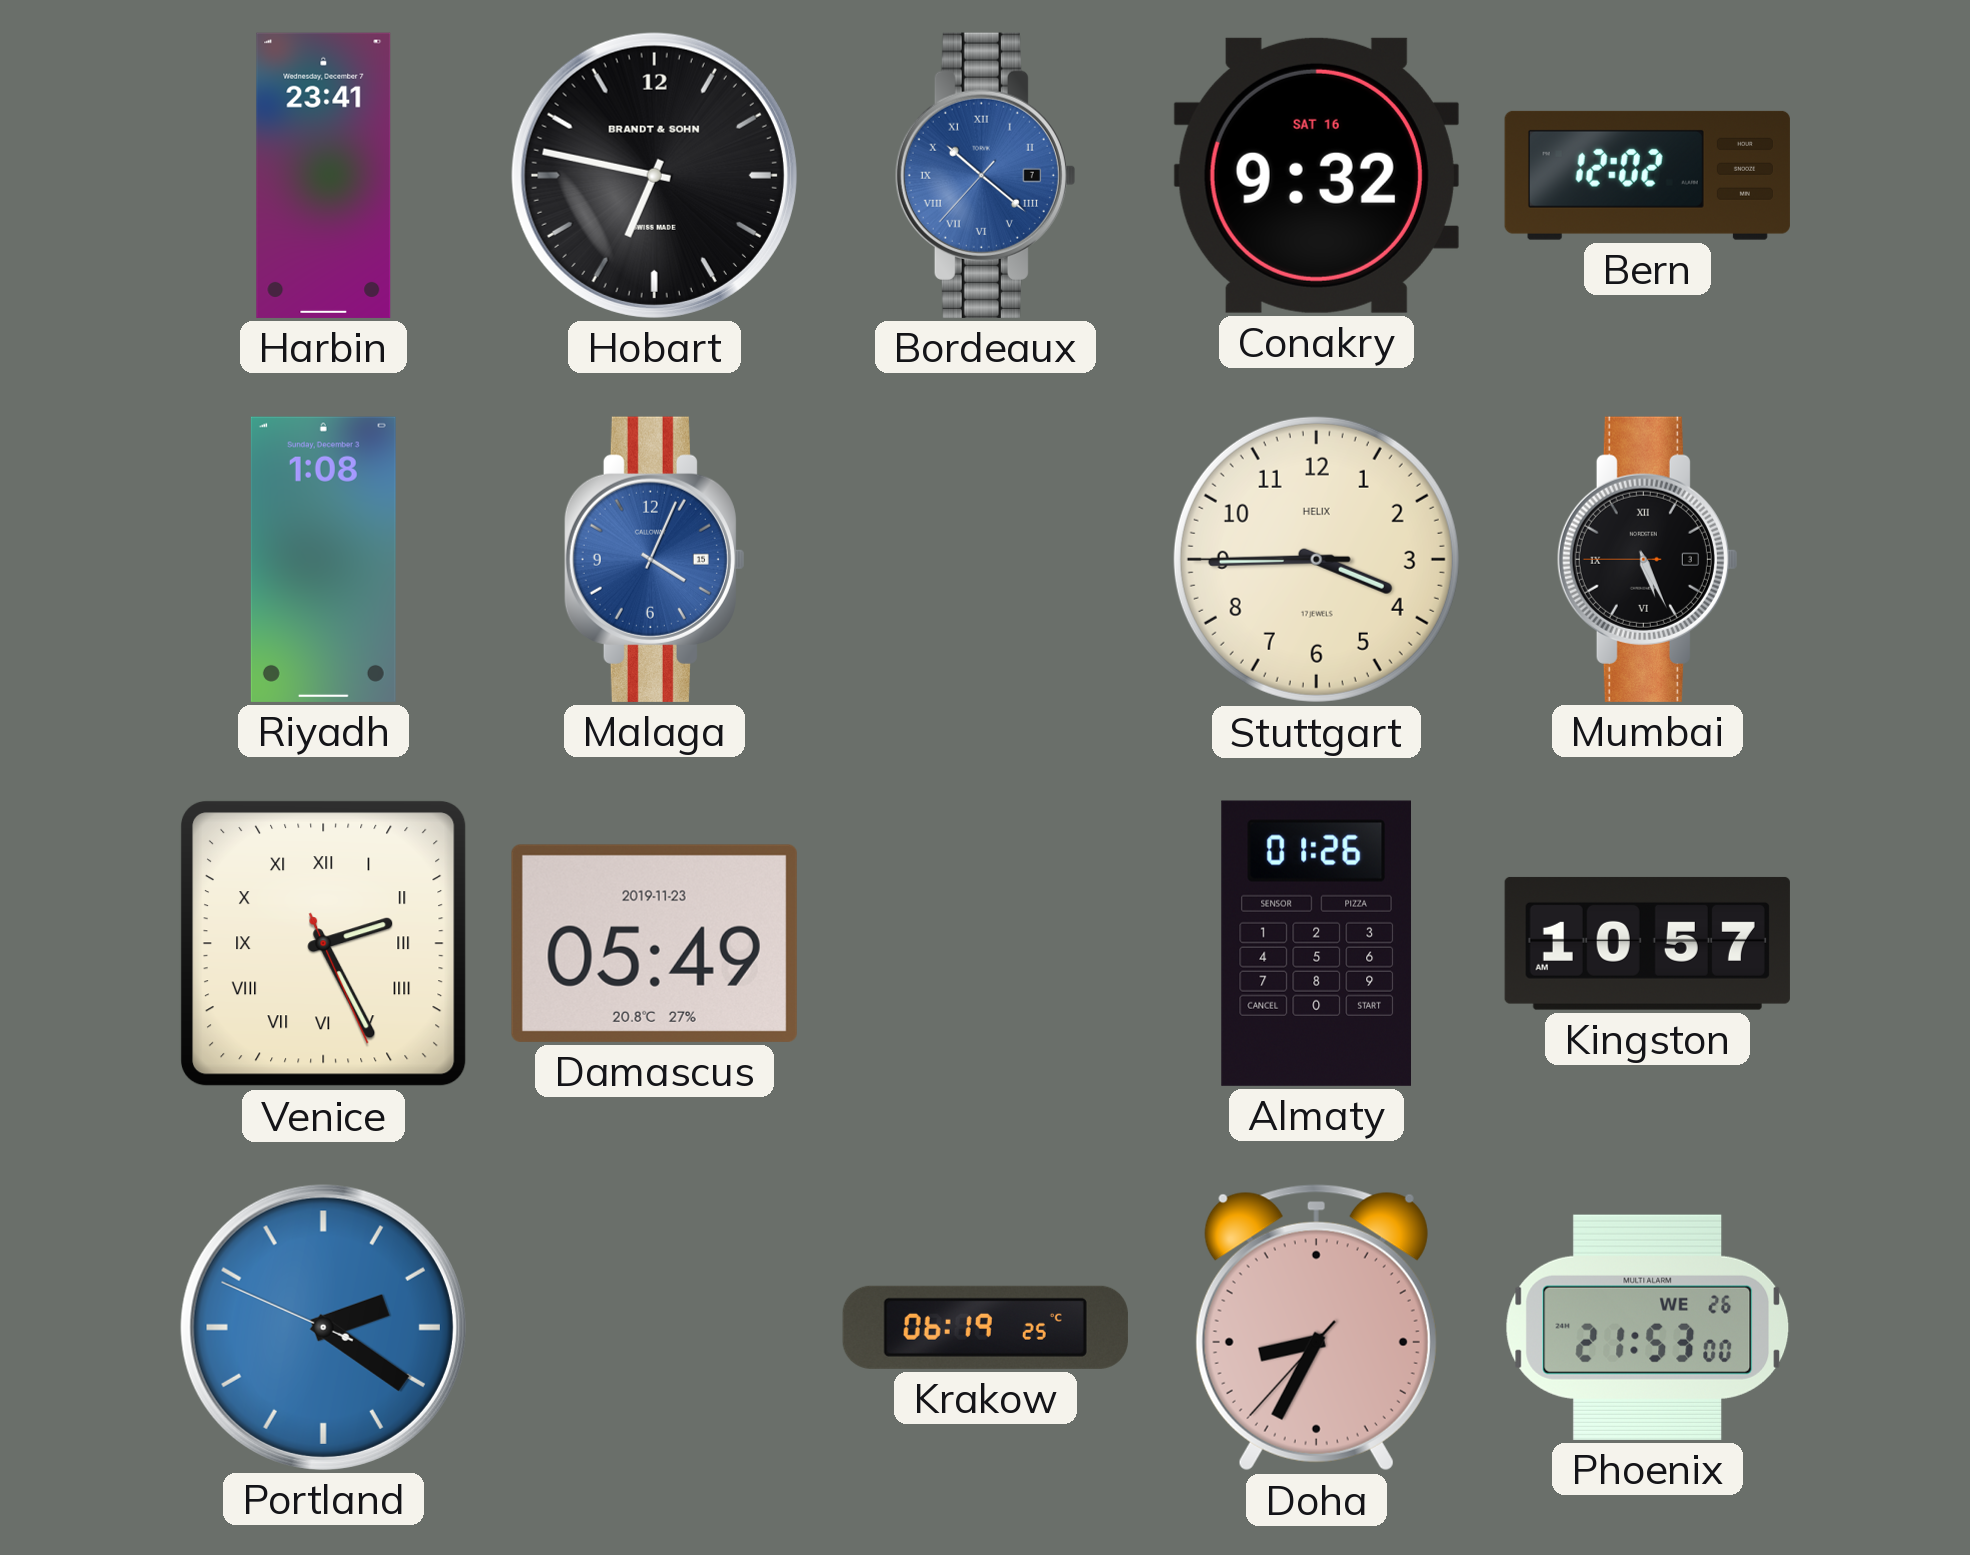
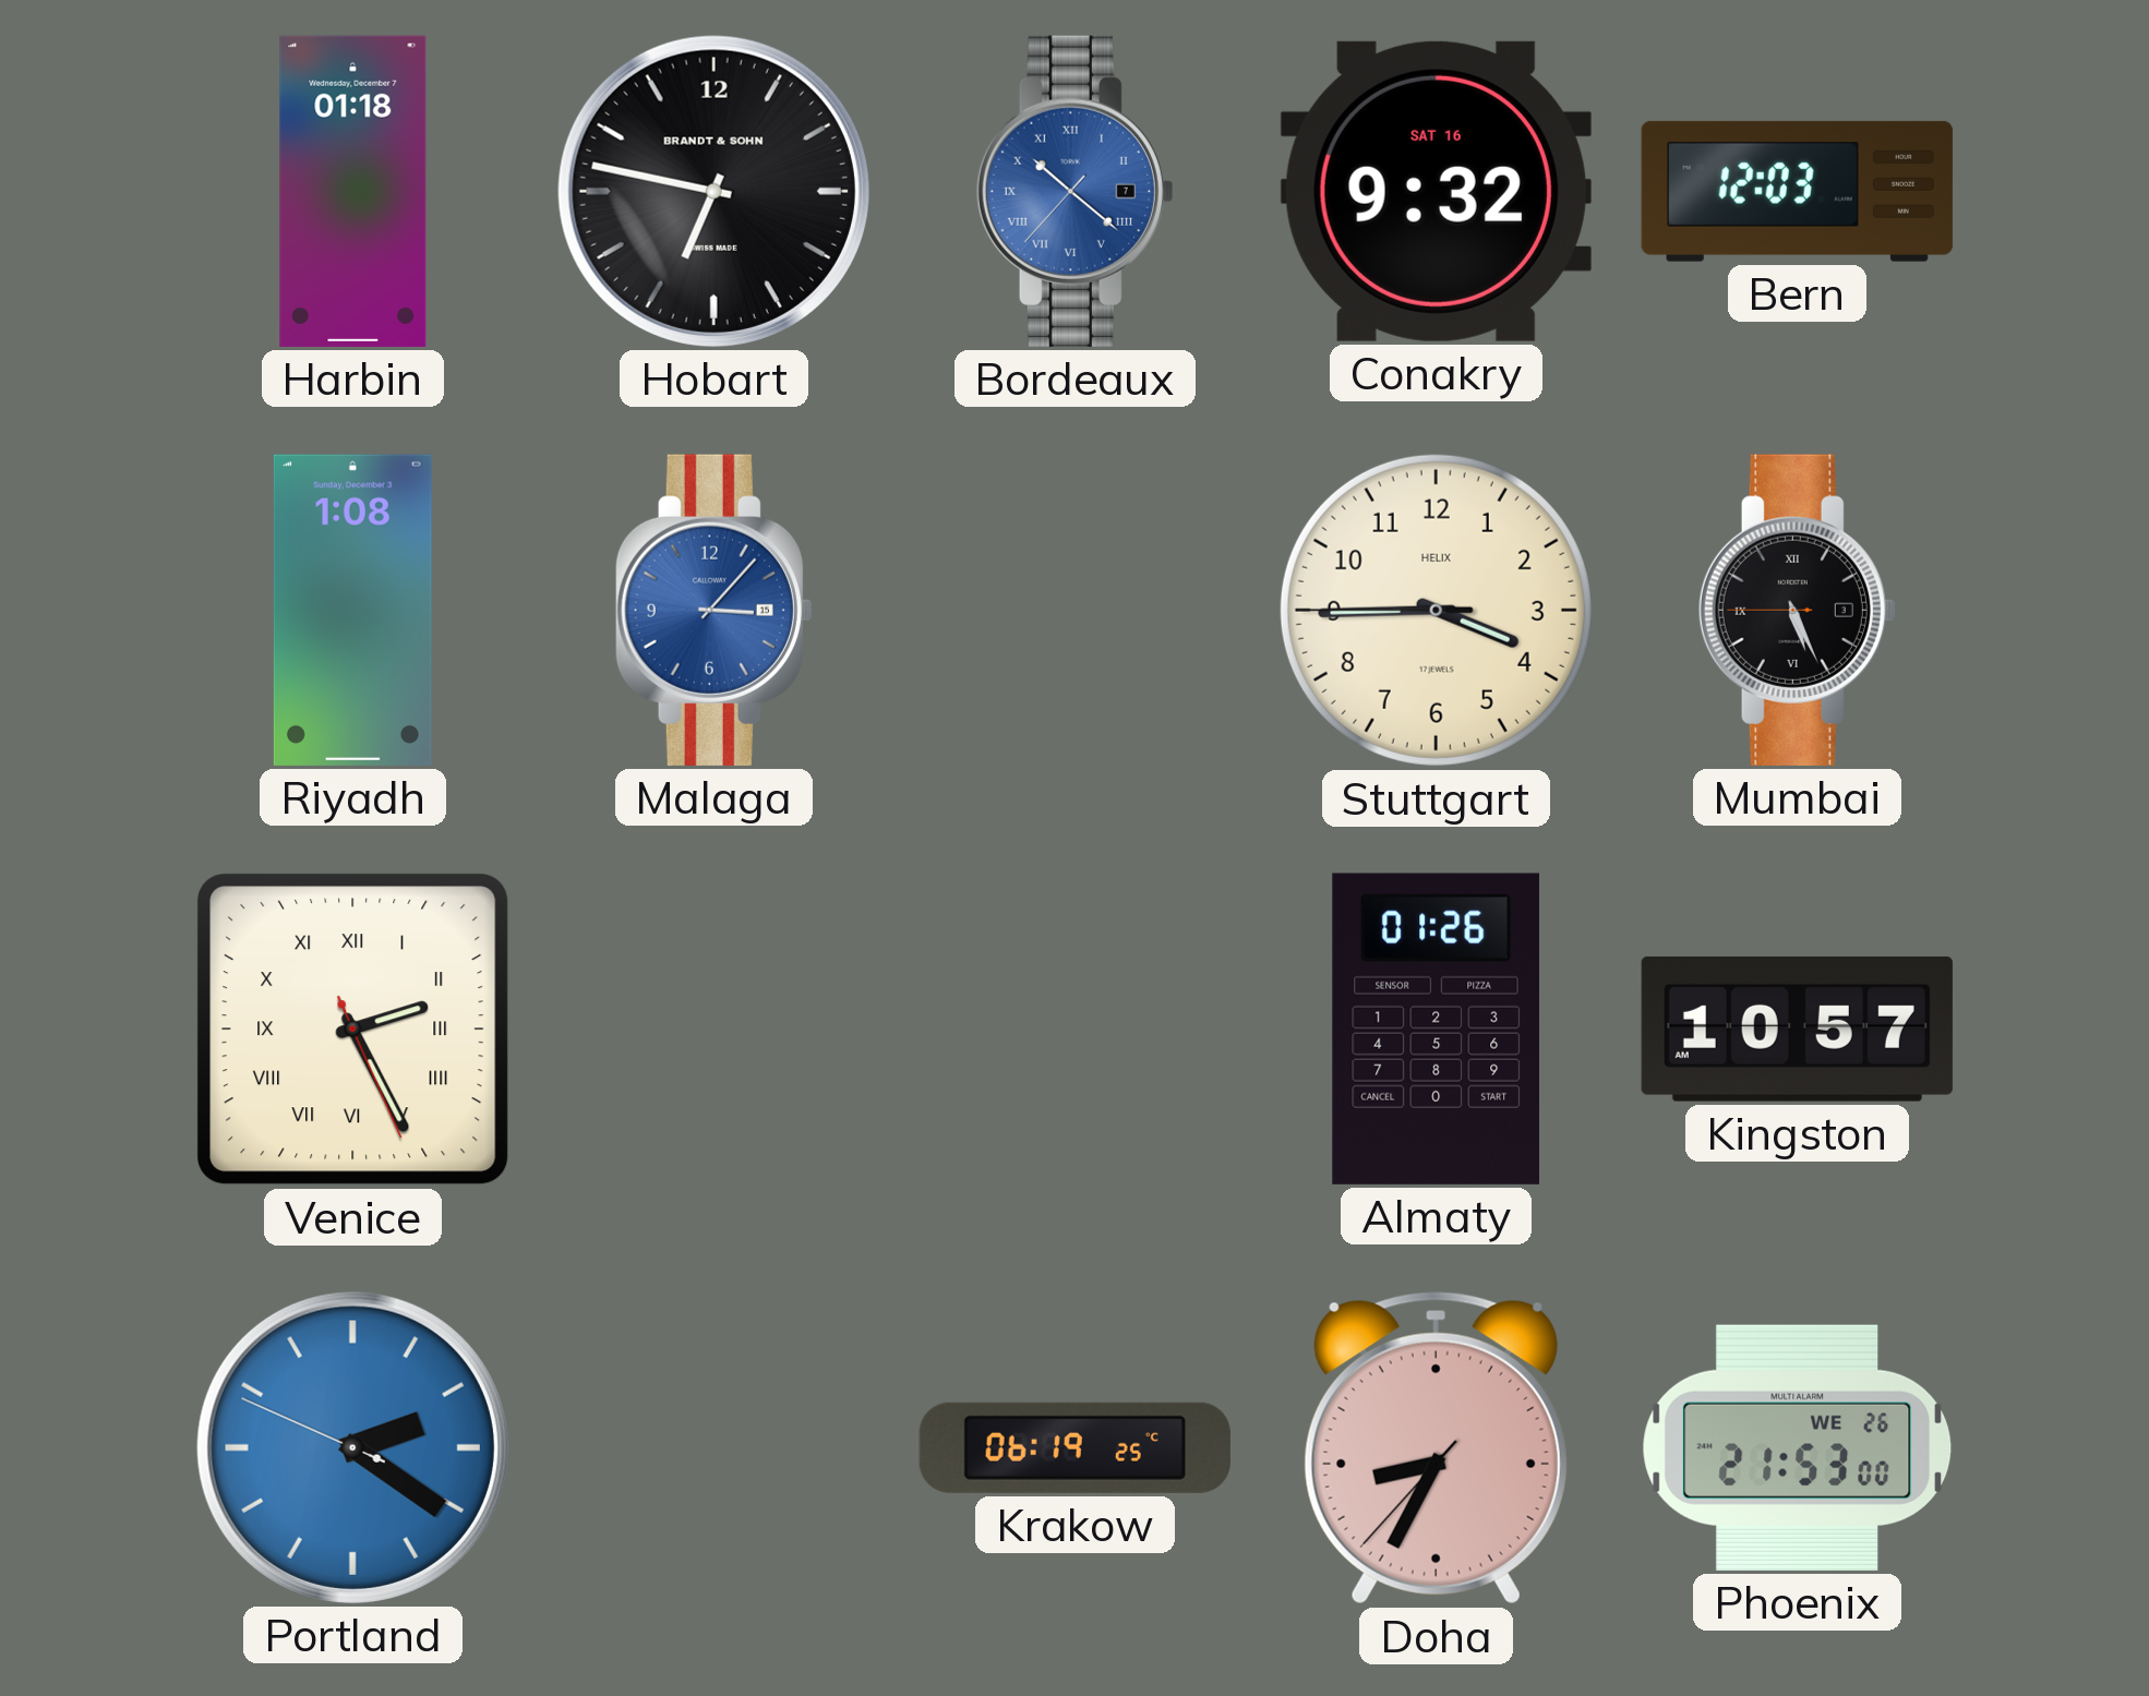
Harbin: 23:41 -> 01:18 (353, 191)
Bern: 12:02 -> 12:03 (1797, 191)
Malaga: 4:04 -> 3:07 (713, 610)
Damascus: 05:49 -> none (654, 943)
